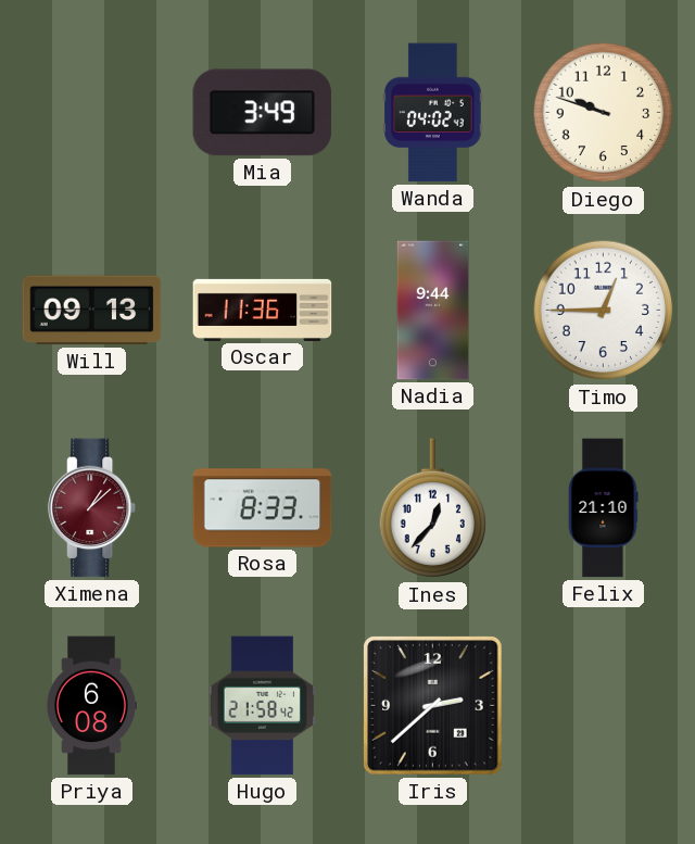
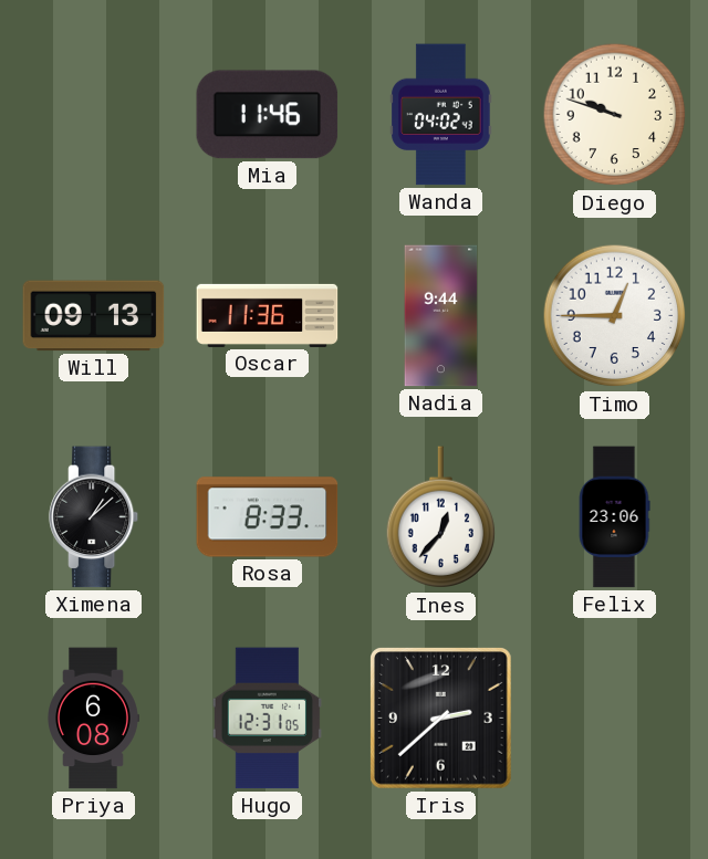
Mia: 3:49 -> 11:46 (268, 115)
Ximena dial: burgundy -> black (94, 517)
Felix: 21:10 -> 23:06 (614, 517)
Hugo: 21:58 -> 12:31 (267, 719)
